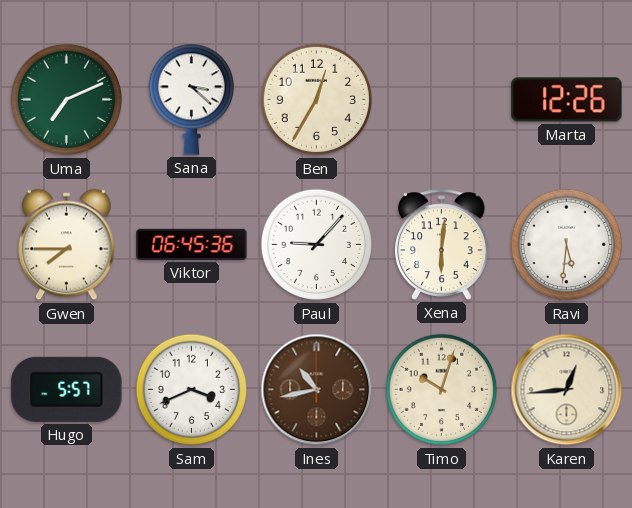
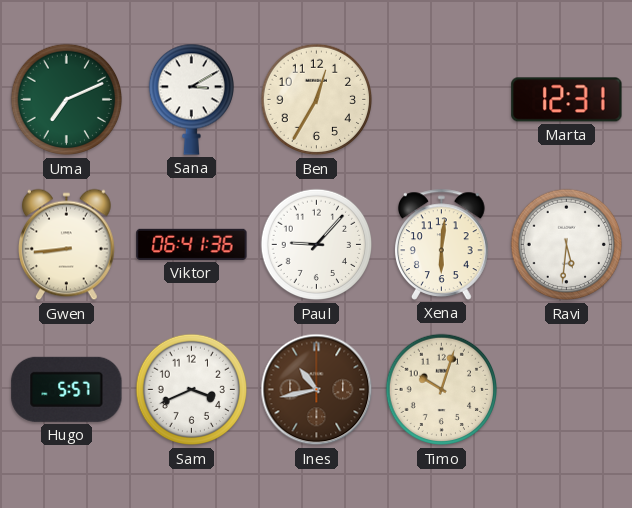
Sana: 3:22 -> 3:10 (191, 99)
Marta: 12:26 -> 12:31 (567, 100)
Gwen: 7:45 -> 8:44 (67, 245)
Viktor: 06:45 -> 06:41 (192, 244)
Karen: 12:44 -> none (567, 390)
